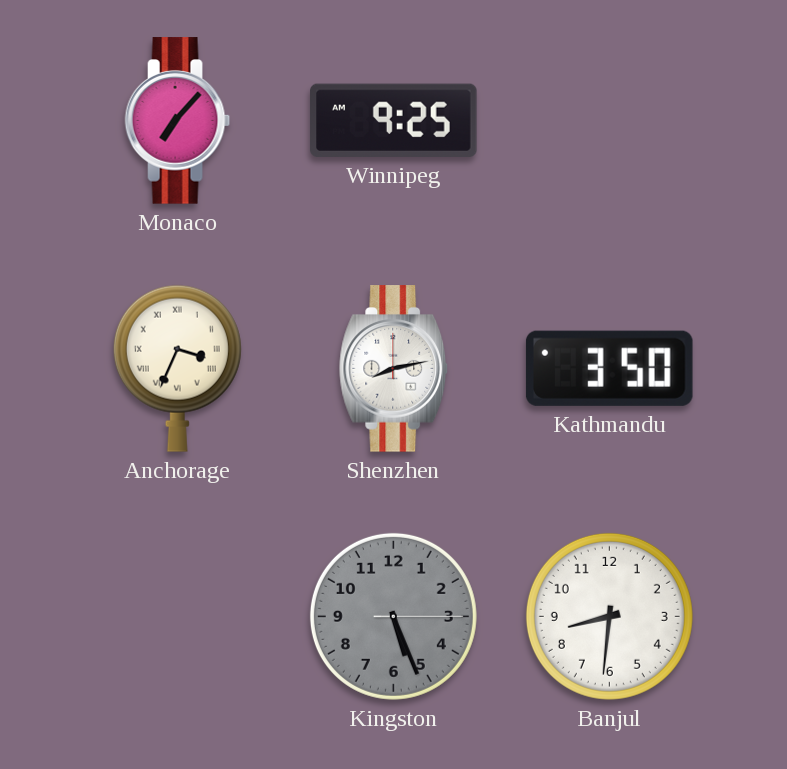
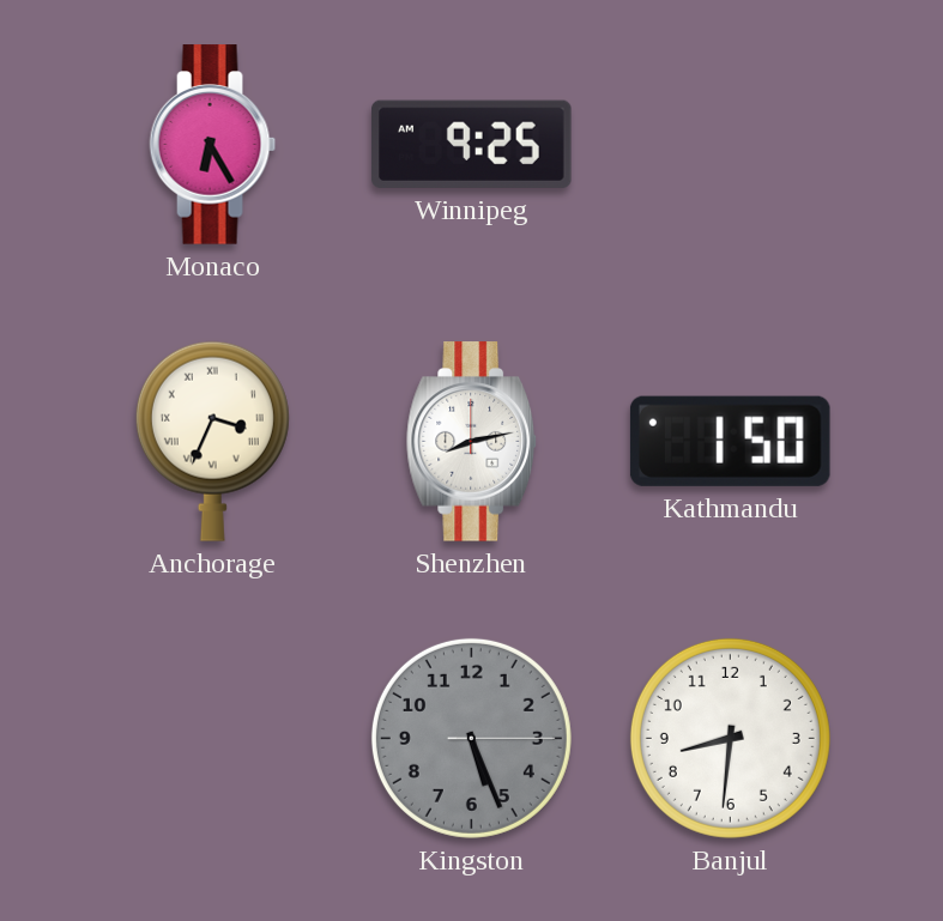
Monaco: 7:07 -> 6:25 (213, 145)
Kathmandu: 3:50 -> 1:50 (730, 441)
